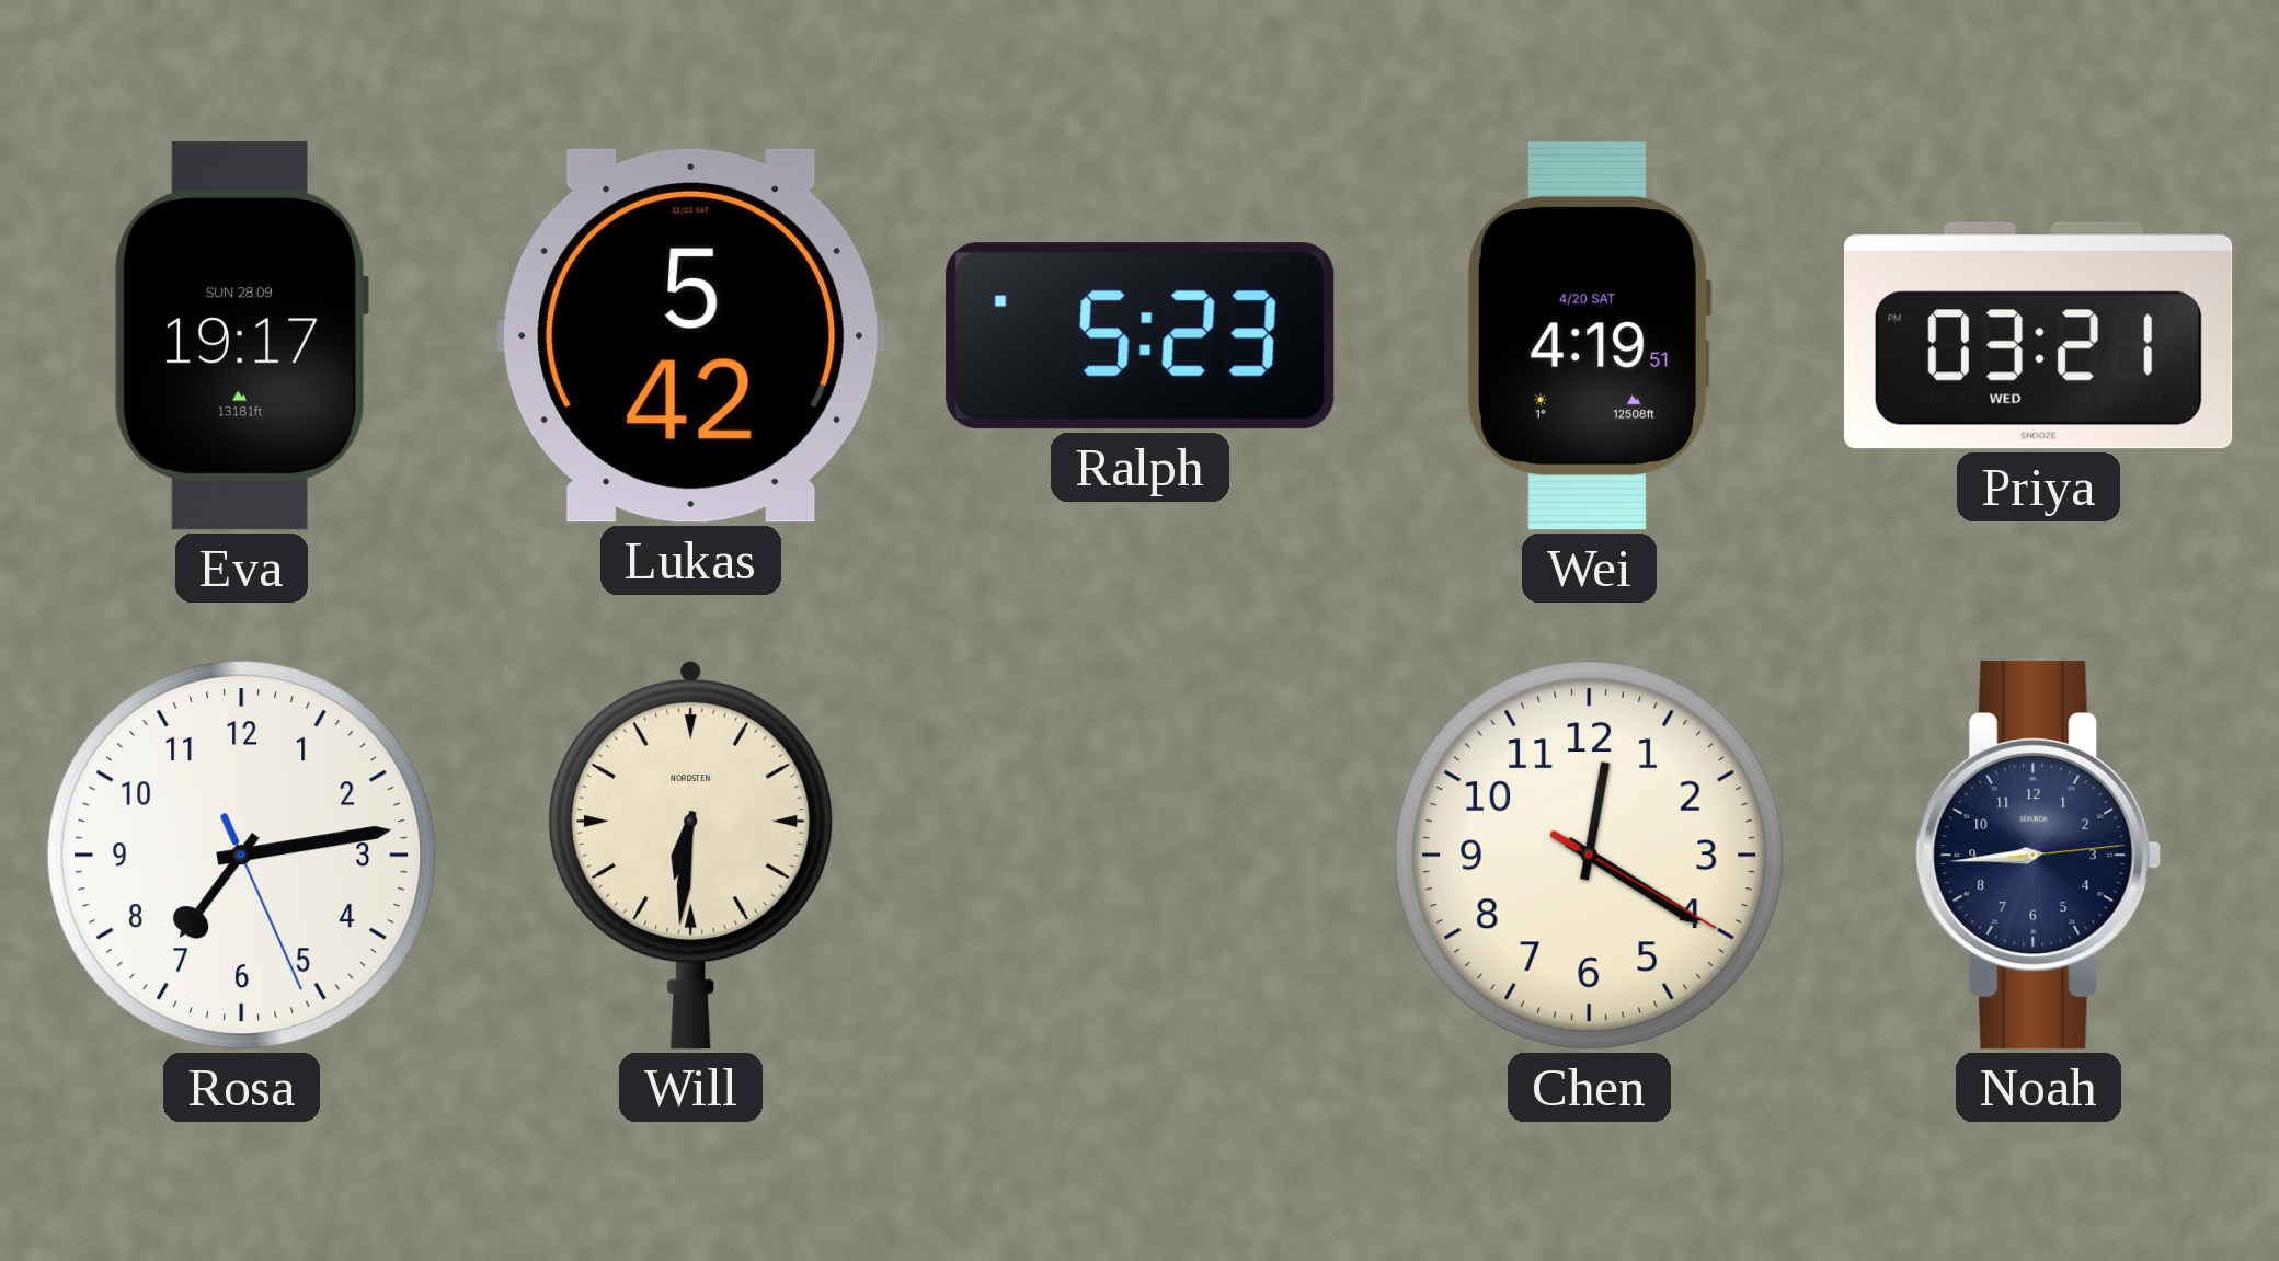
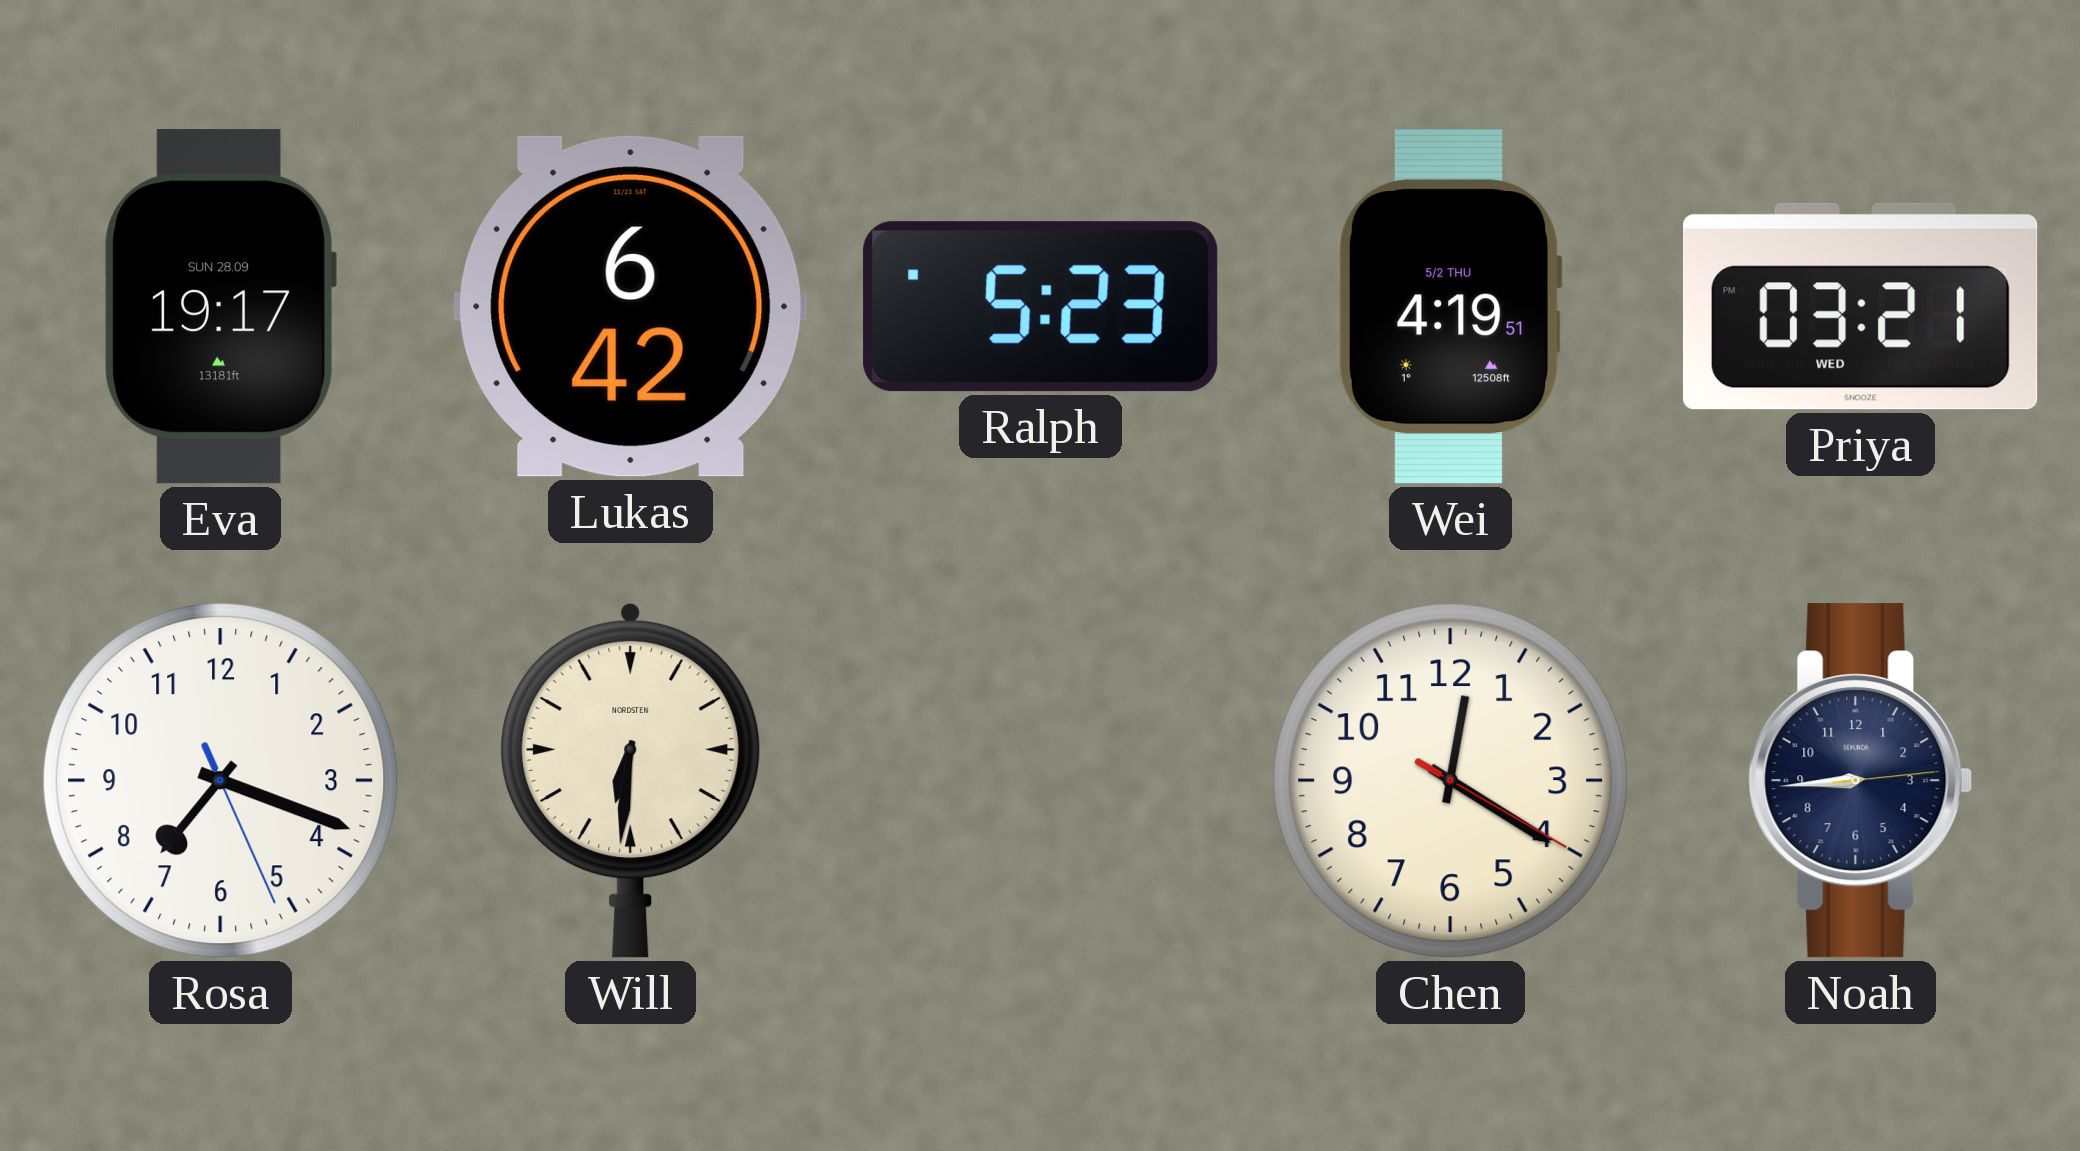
Lukas: 5:42 -> 6:42 (630, 306)
Wei date: 4/20 SAT -> 5/2 THU (1450, 307)
Rosa: 7:13 -> 7:18 (221, 781)
